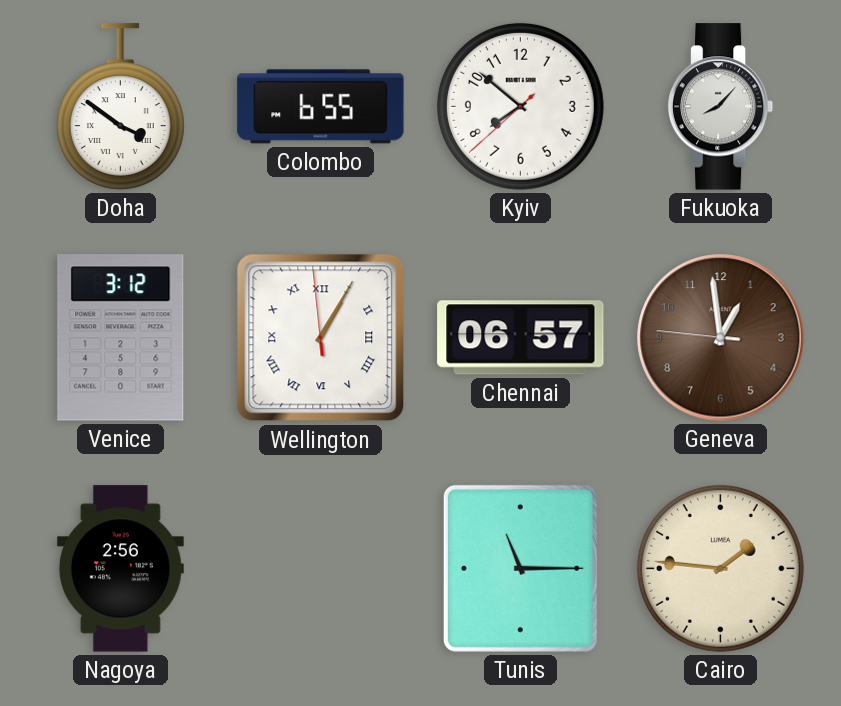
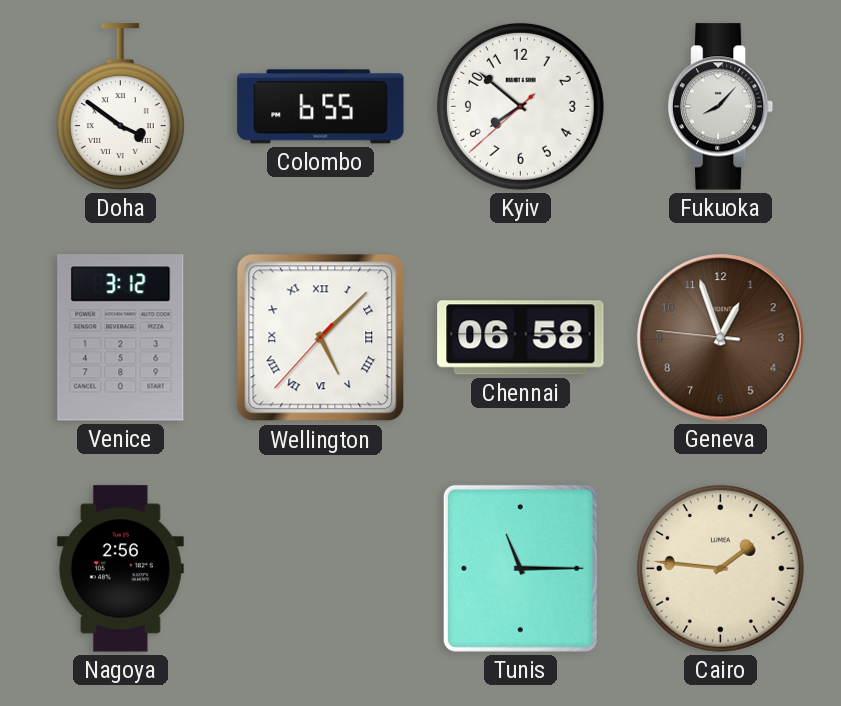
Wellington: 1:04 -> 5:07 (321, 338)
Chennai: 06:57 -> 06:58 (521, 338)
Geneva: 12:58 -> 12:56 (721, 338)
